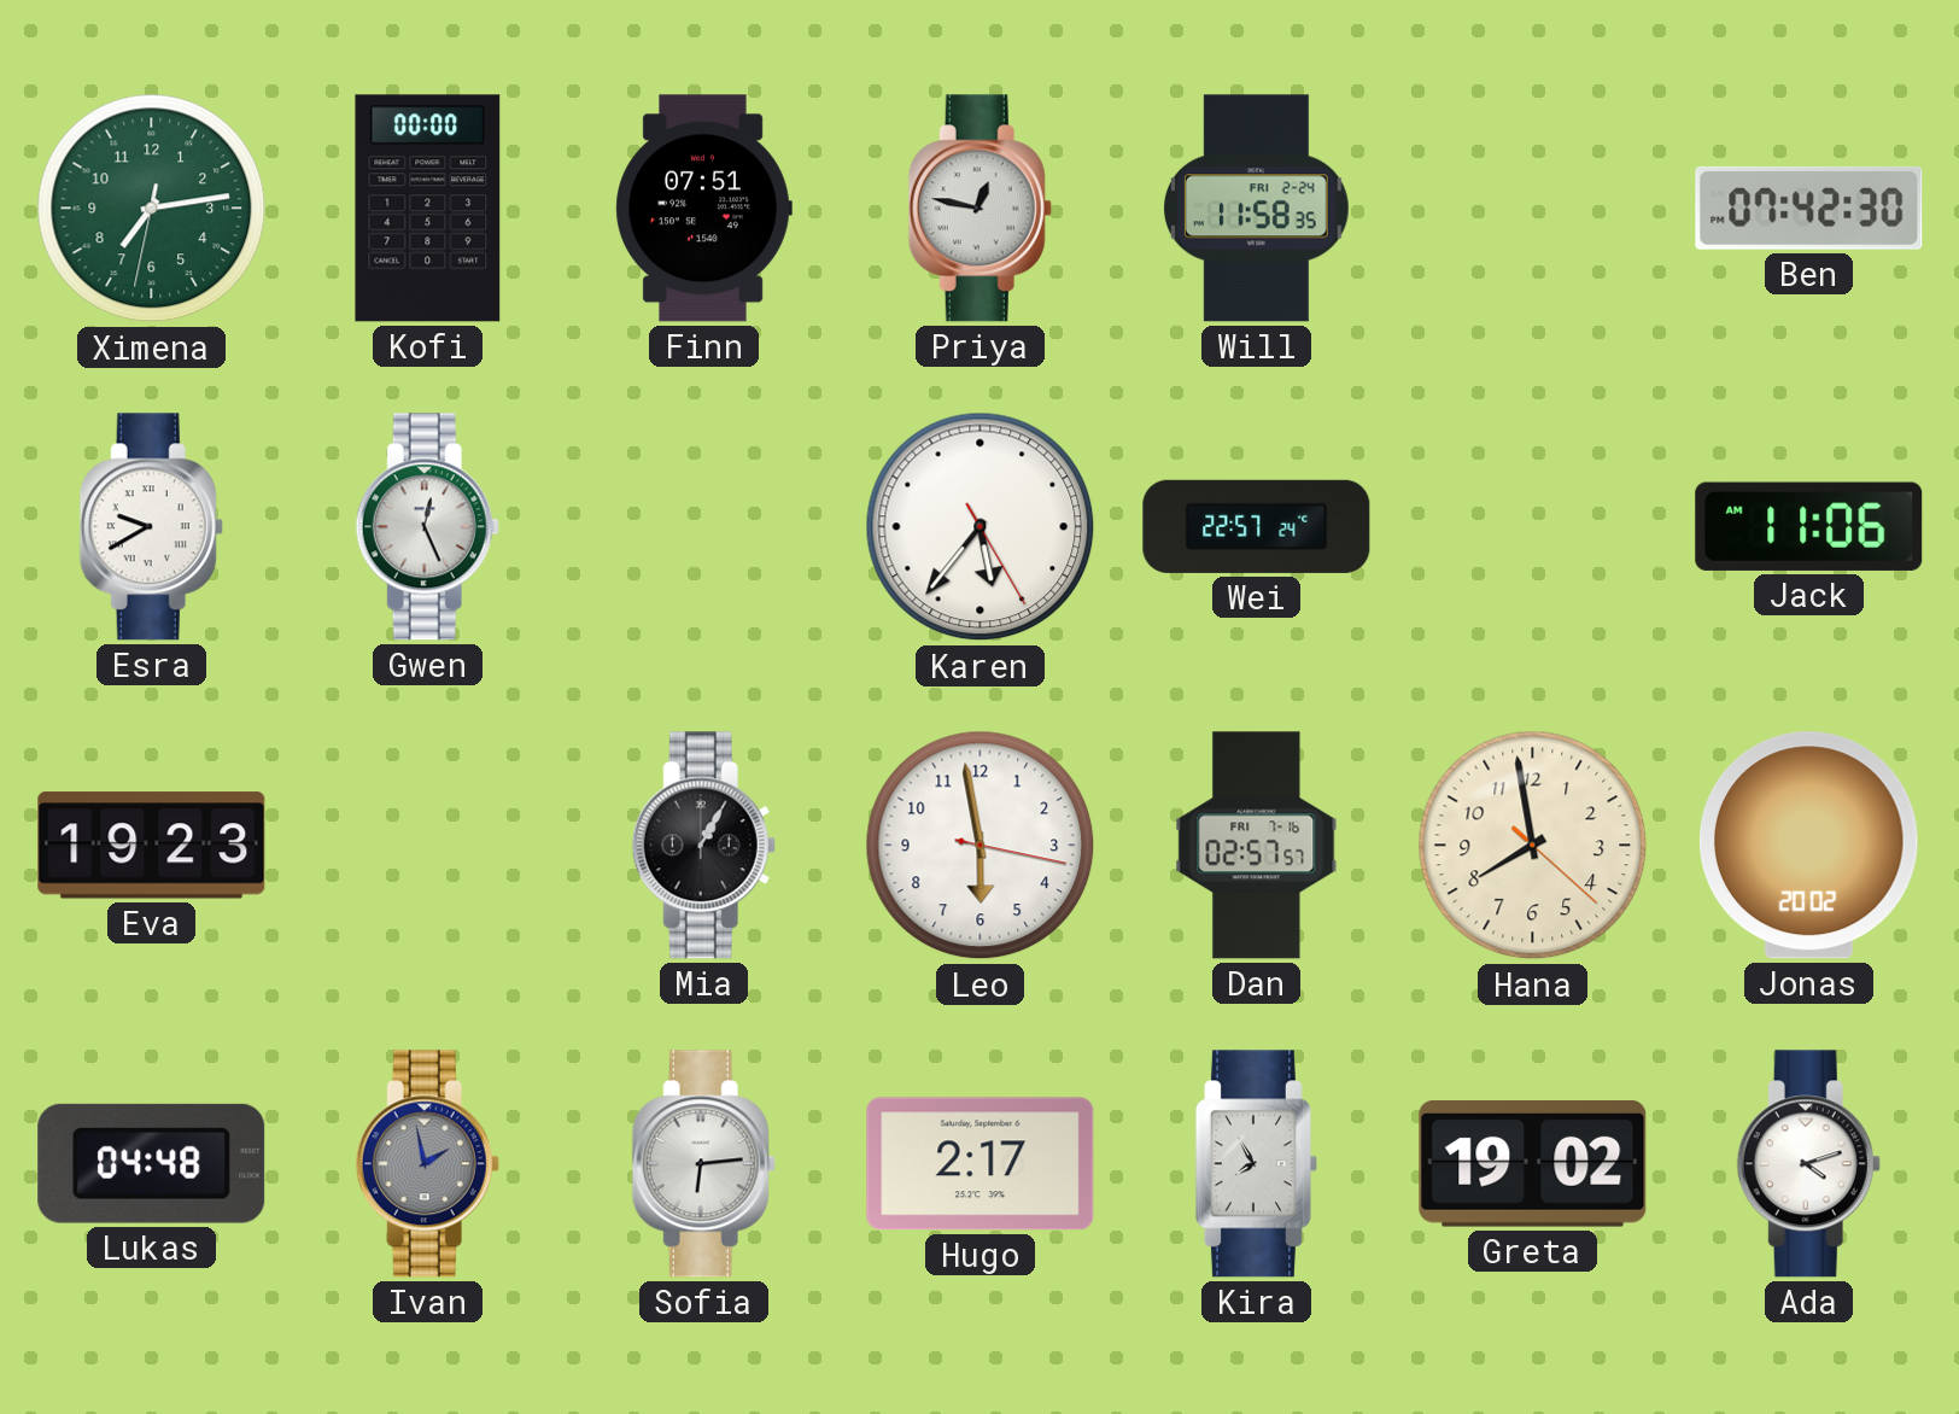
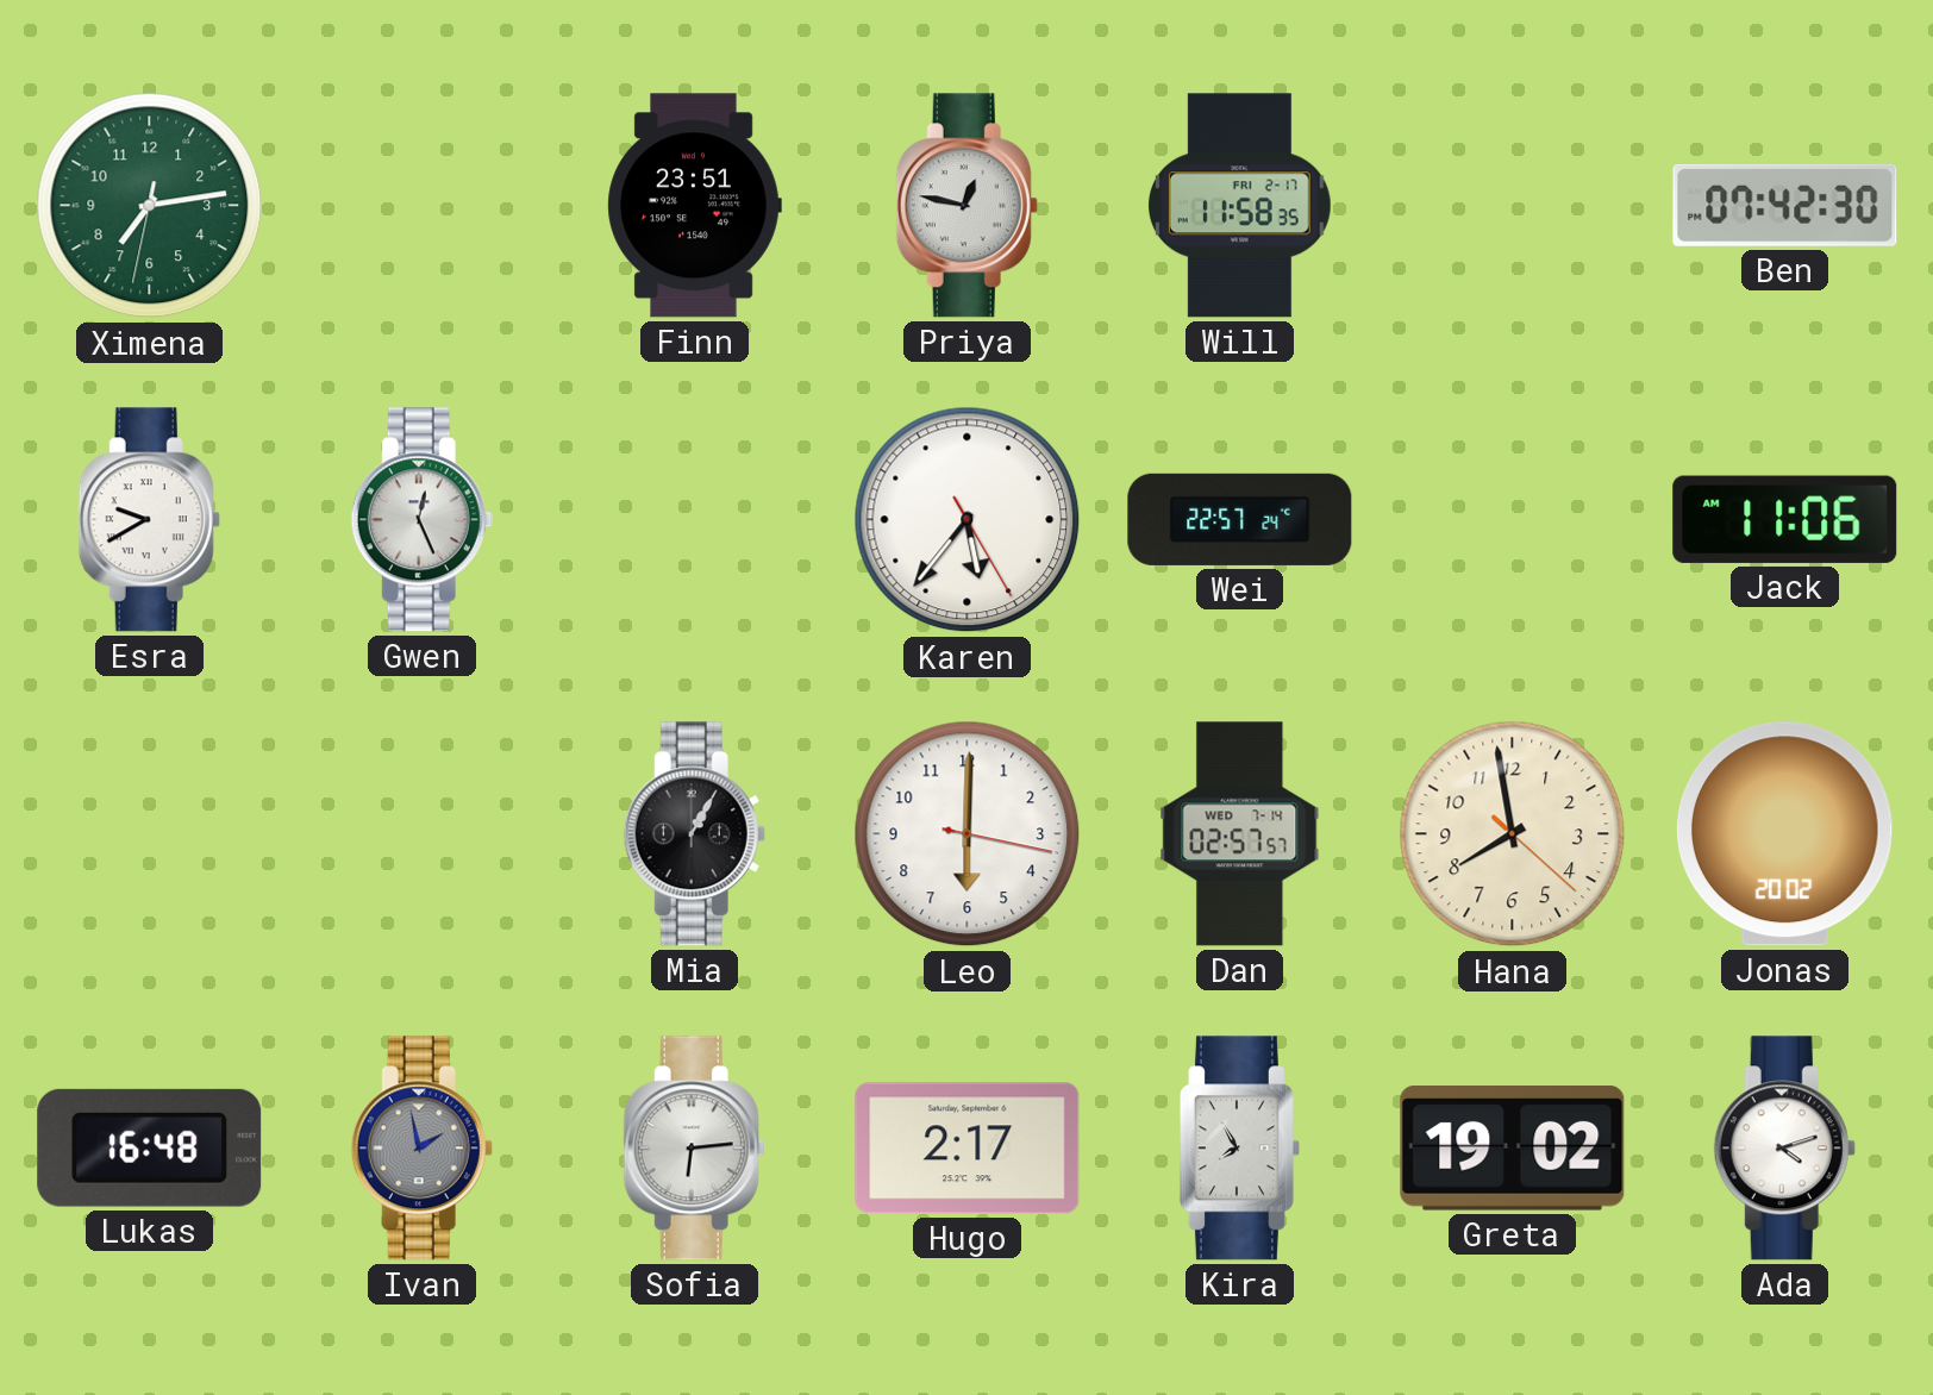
Kofi: 00:00 -> none (428, 209)
Finn: 07:51 -> 23:51 (694, 206)
Will date: FRI 2-24 -> FRI 2-17 (1239, 206)
Eva: 19:23 -> none (152, 846)
Leo: 5:58 -> 6:00 (968, 834)
Dan date: FRI 7-16 -> WED 7-14 (1240, 834)
Lukas: 04:48 -> 16:48 (150, 1147)
